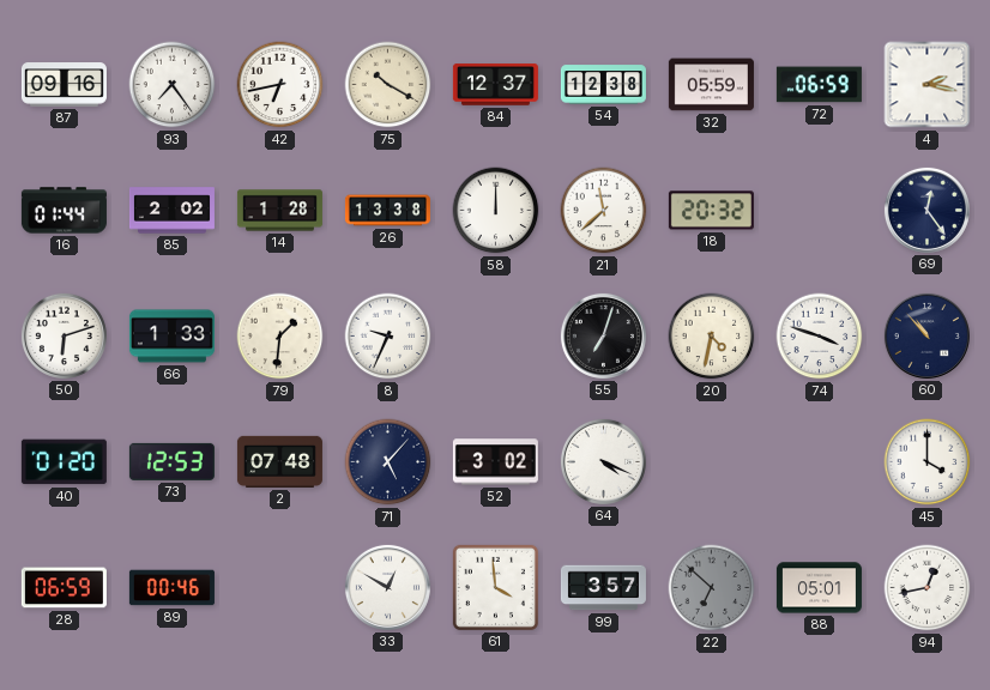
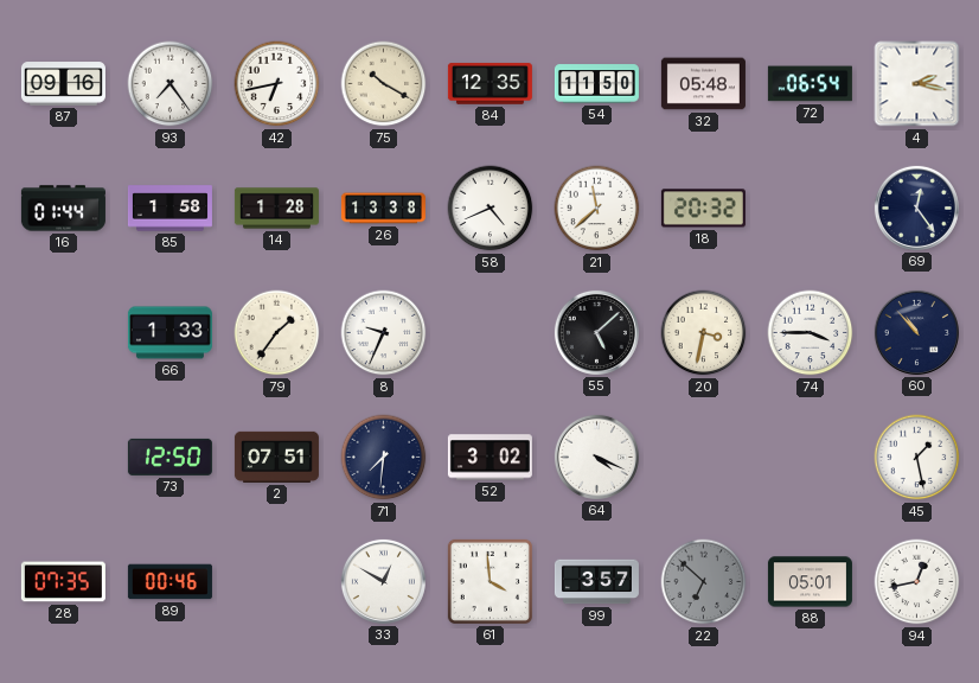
84: 12:37 -> 12:35 (489, 84)
54: 12:38 -> 11:50 (596, 84)
32: 05:59 -> 05:48 (703, 84)
72: 06:59 -> 06:54 (810, 84)
85: 2:02 -> 1:58 (169, 209)
58: 12:00 -> 4:41 (491, 209)
50: 6:12 -> none (64, 335)
79: 1:31 -> 1:36 (277, 333)
55: 7:03 -> 5:08 (596, 332)
20: 4:32 -> 3:32 (704, 333)
74: 3:48 -> 3:45 (811, 333)
40: 01:20 -> none (64, 462)
73: 12:53 -> 12:50 (169, 457)
2: 07:48 -> 07:51 (276, 457)
71: 5:07 -> 7:31 (384, 458)
45: 4:00 -> 1:28 (917, 458)
28: 06:59 -> 07:35 (63, 582)
